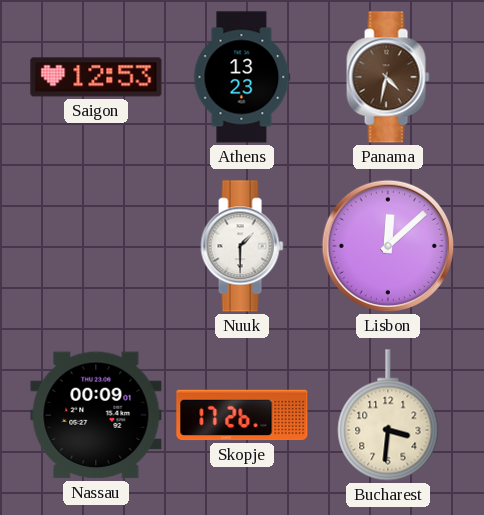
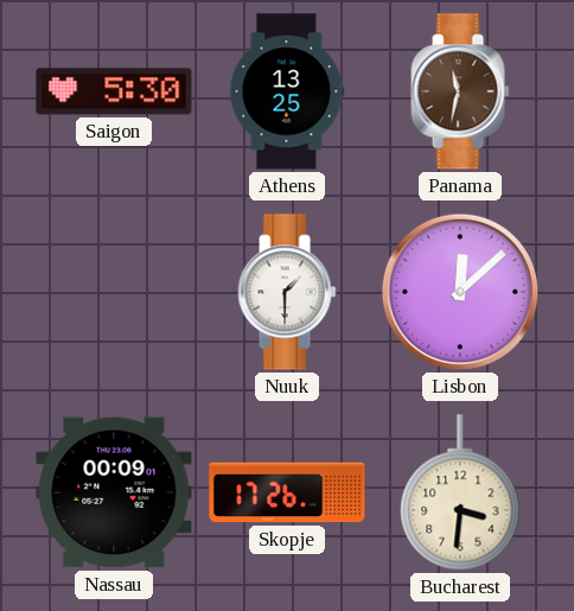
Saigon: 12:53 -> 5:30 (114, 91)
Athens: 13:23 -> 13:25 (287, 91)
Panama: 4:32 -> 11:32 (460, 91)
